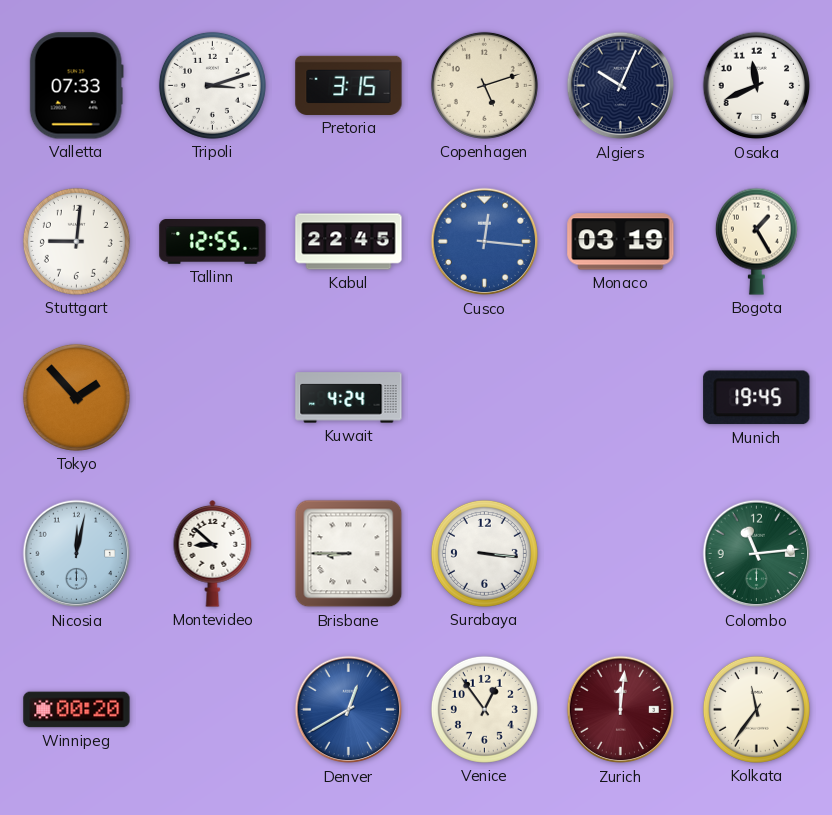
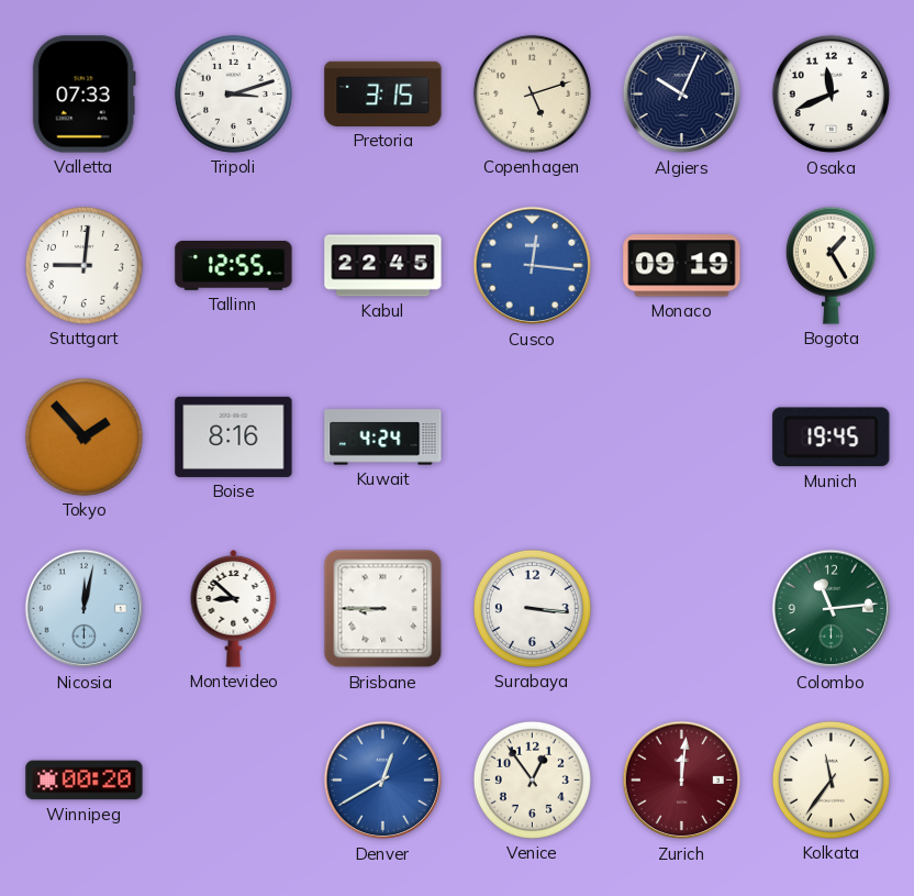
Monaco: 03:19 -> 09:19 (682, 266)
Boise: none -> 8:16 (234, 436)
